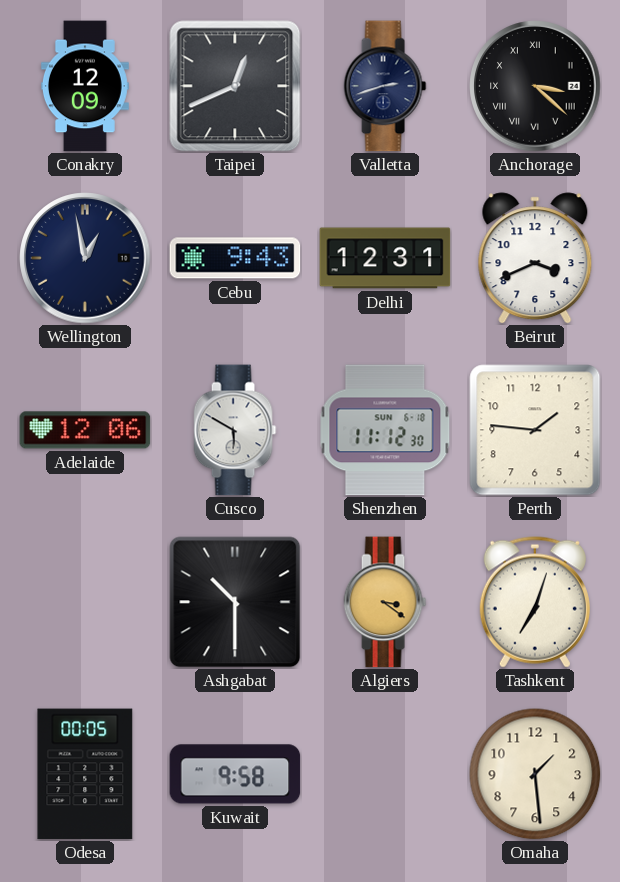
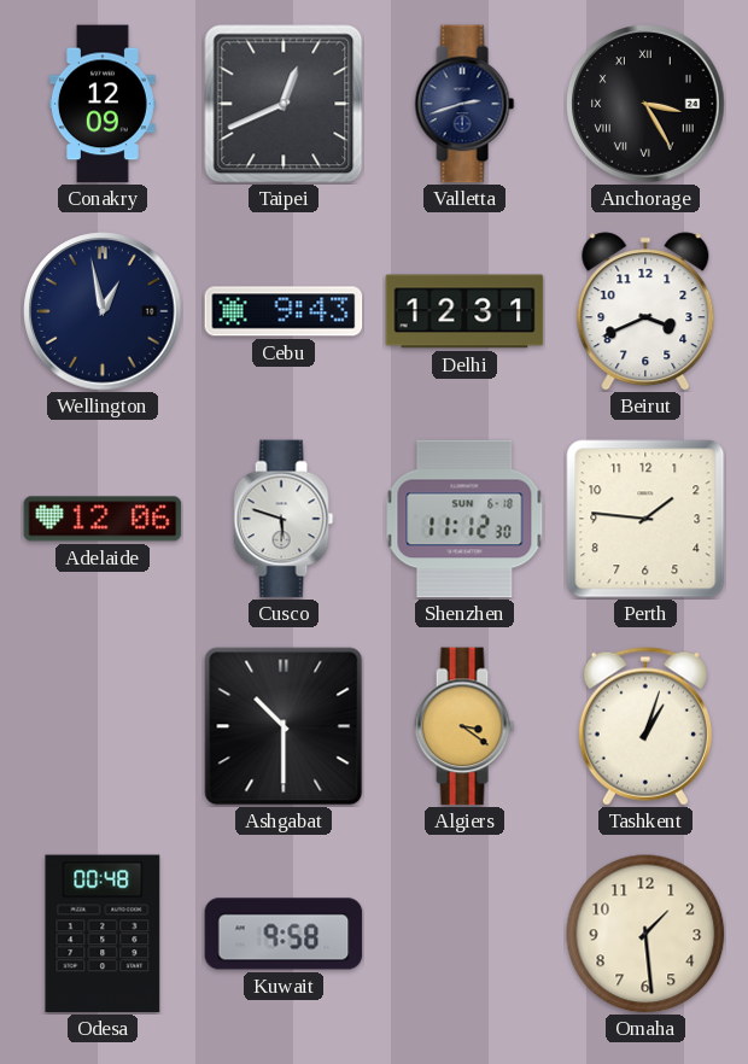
Anchorage: 3:22 -> 3:25 (645, 104)
Cusco: 5:50 -> 5:48 (284, 519)
Tashkent: 7:03 -> 1:03 (645, 726)
Odesa: 00:05 -> 00:48 (103, 934)
